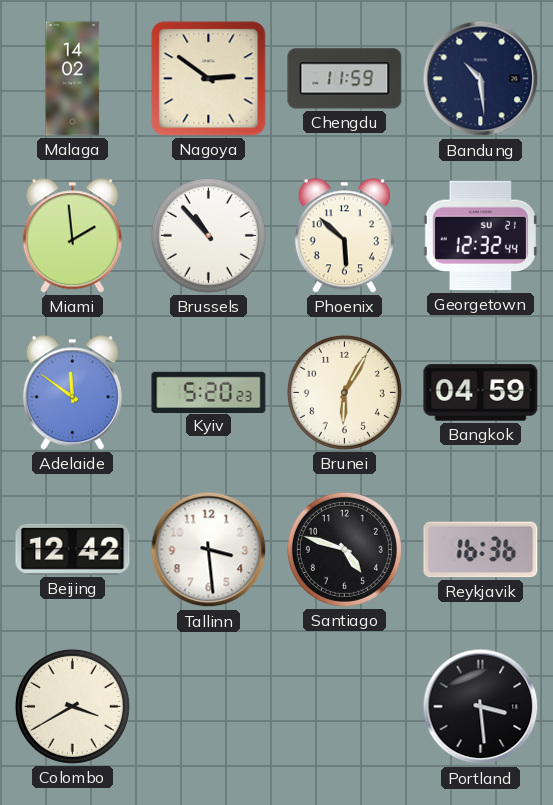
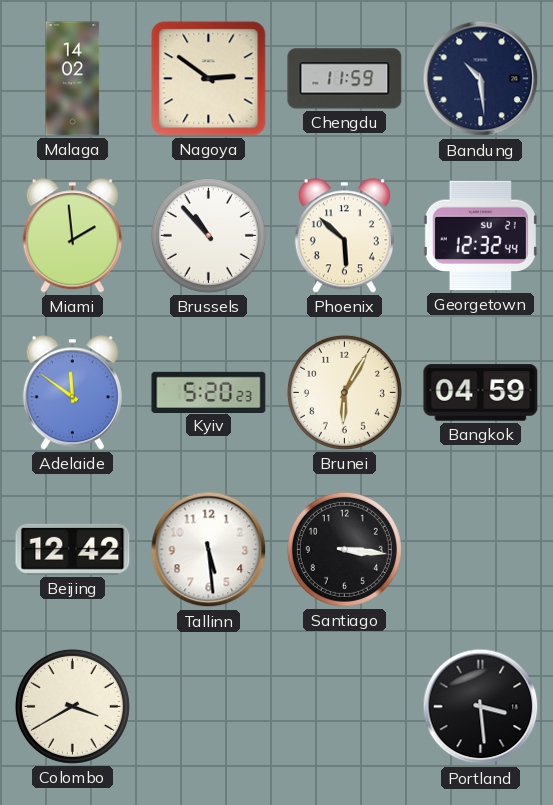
Tallinn: 3:29 -> 5:29 (209, 550)
Santiago: 4:48 -> 3:16 (344, 549)
Reykjavik: 16:36 -> none (481, 550)
